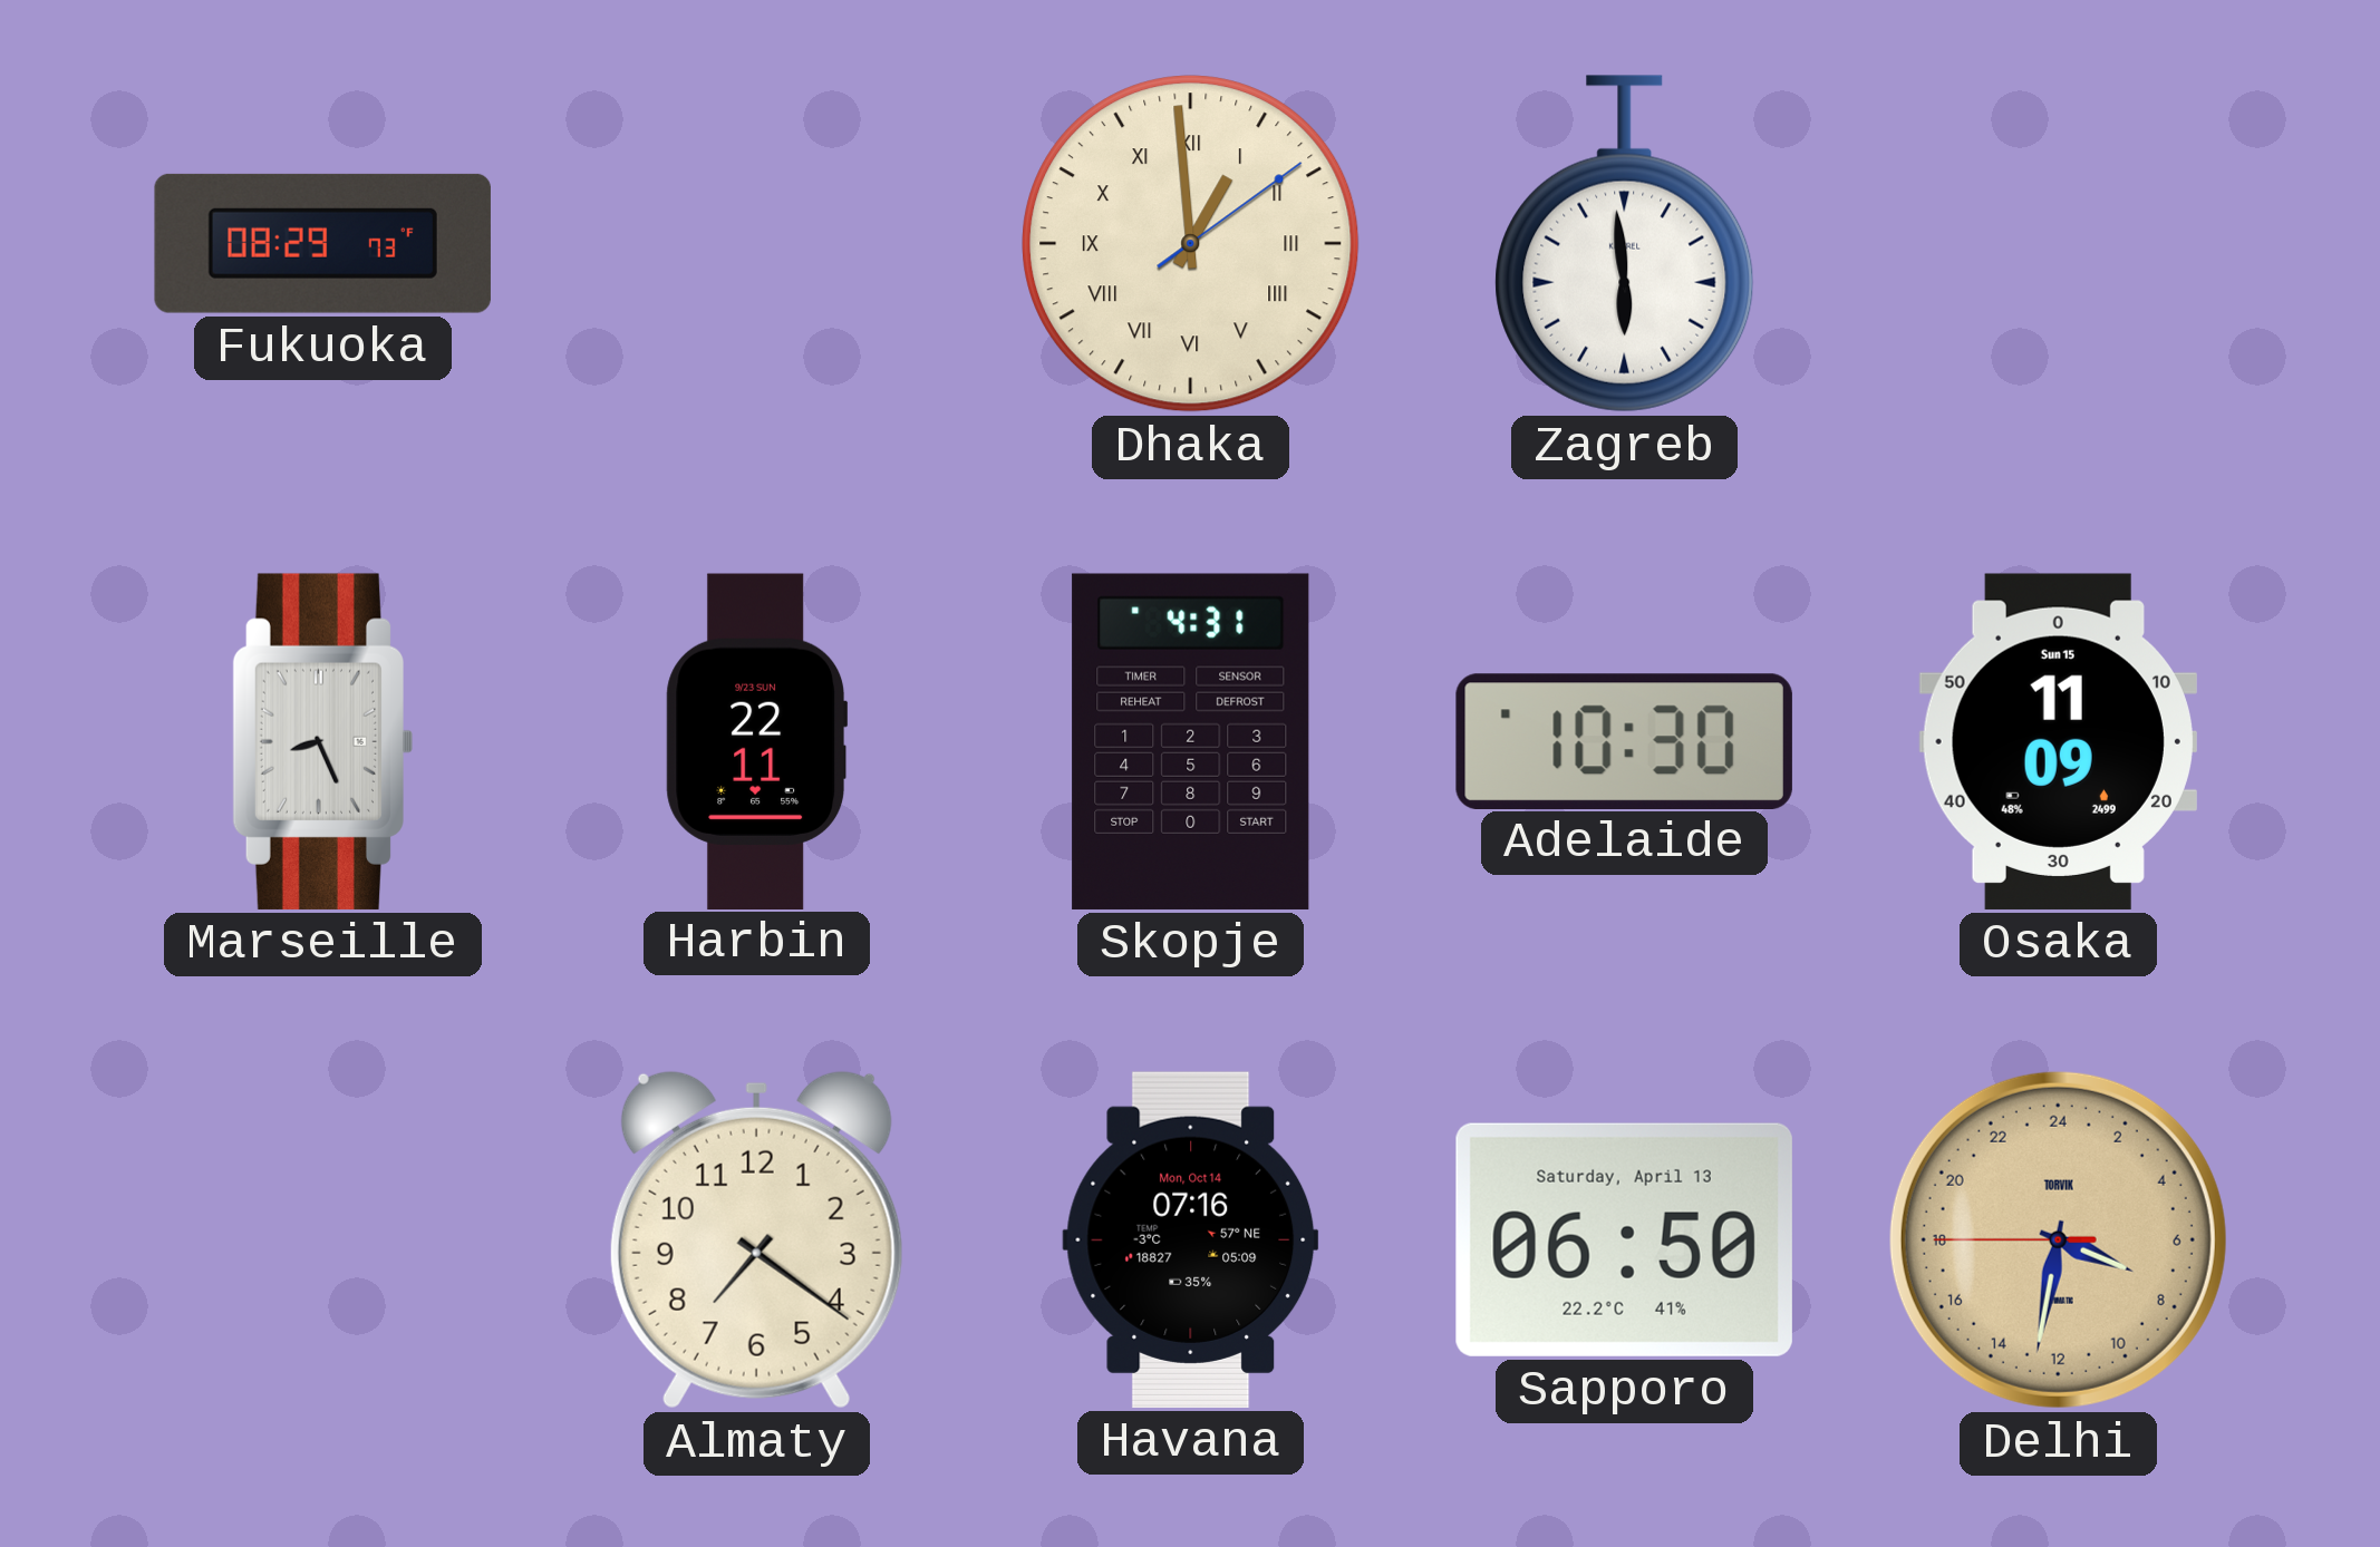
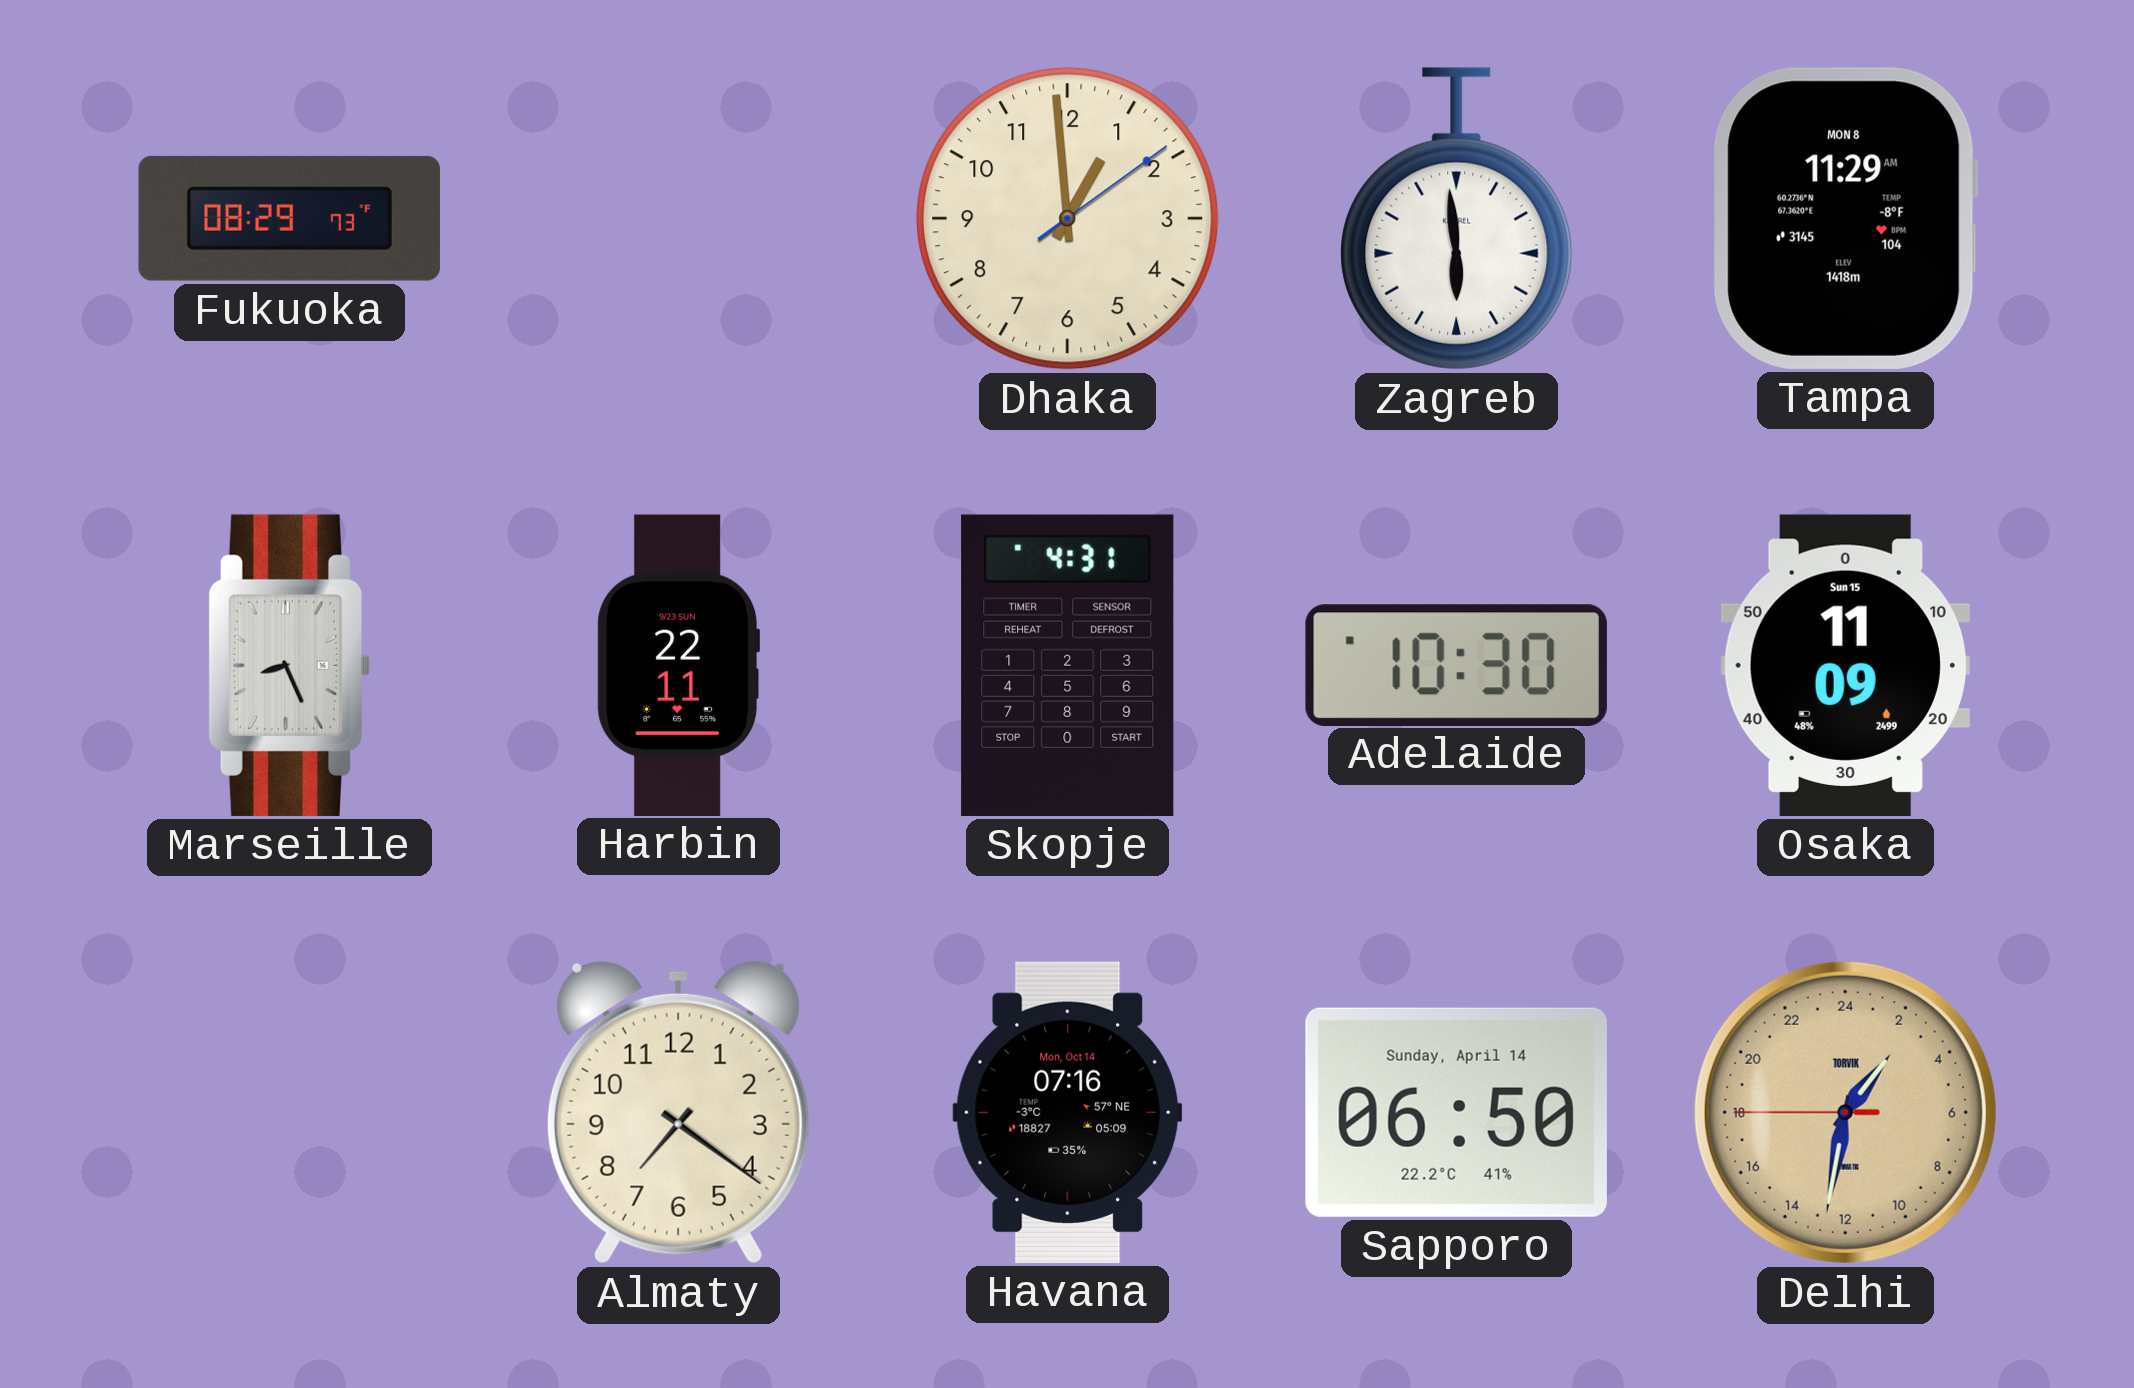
Dhaka numerals: Roman -> Arabic (1068, 219)
Tampa: none -> 11:29 (1845, 218)
Sapporo date: Saturday, April 13 -> Sunday, April 14 (1456, 1112)
Delhi: 7:31 -> 2:31 (1845, 1112)
